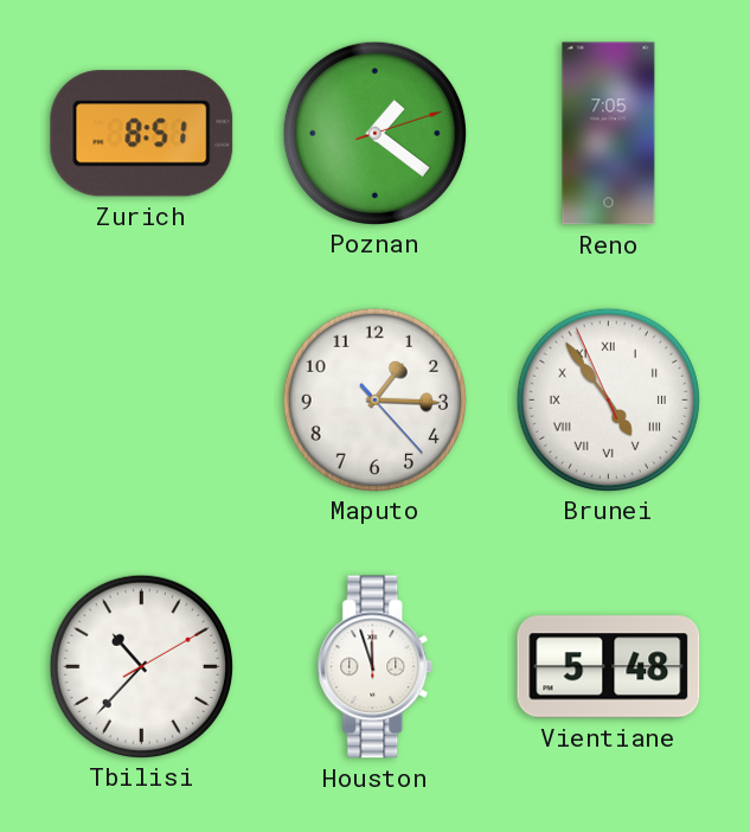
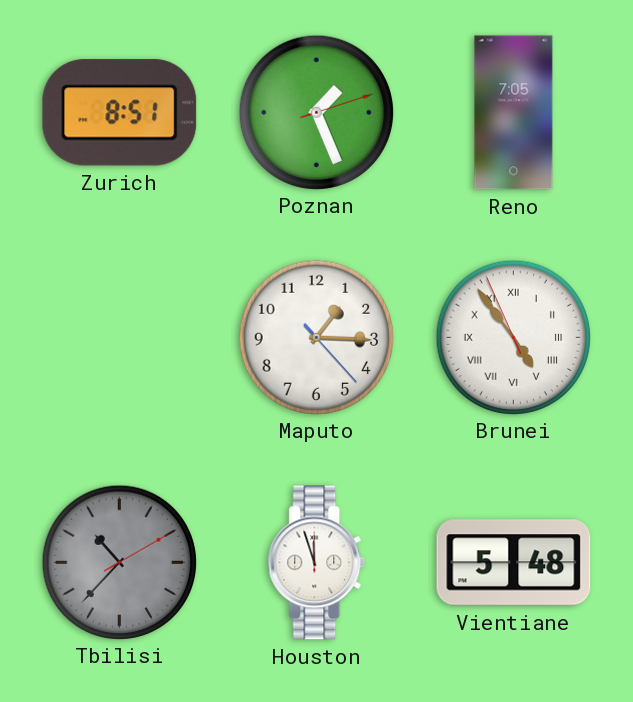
Poznan: 1:21 -> 1:26 (316, 112)
Tbilisi dial: white -> grey (119, 562)
